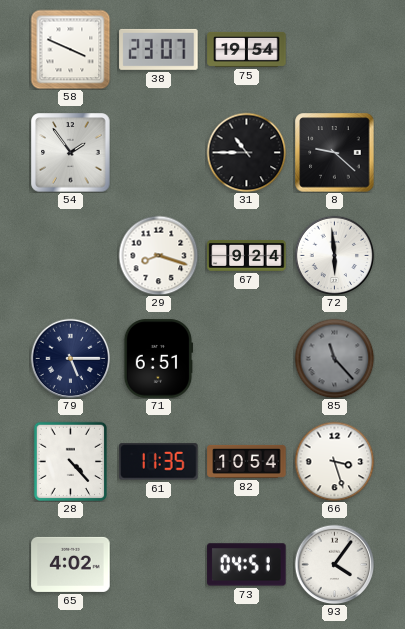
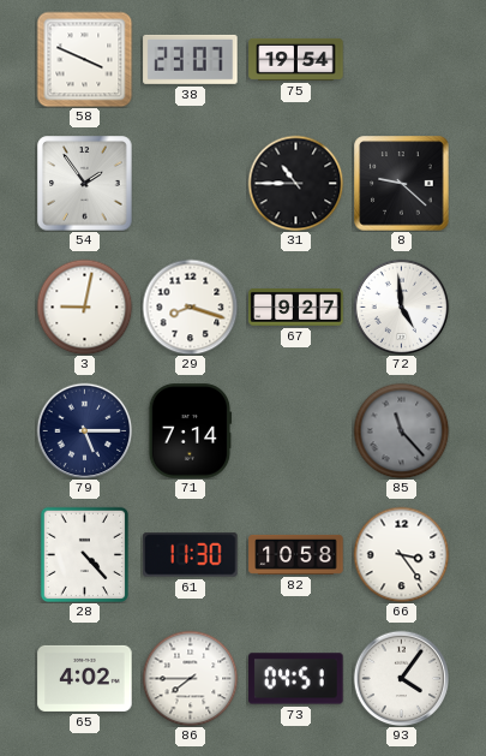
3: none -> 9:02 (84, 306)
67: 9:24 -> 9:27 (296, 308)
72: 5:59 -> 4:59 (401, 306)
71: 6:51 -> 7:14 (190, 431)
61: 11:35 -> 11:30 (191, 555)
82: 10:54 -> 10:58 (296, 554)
66: 3:27 -> 3:24 (401, 554)
86: none -> 7:45 (190, 678)
